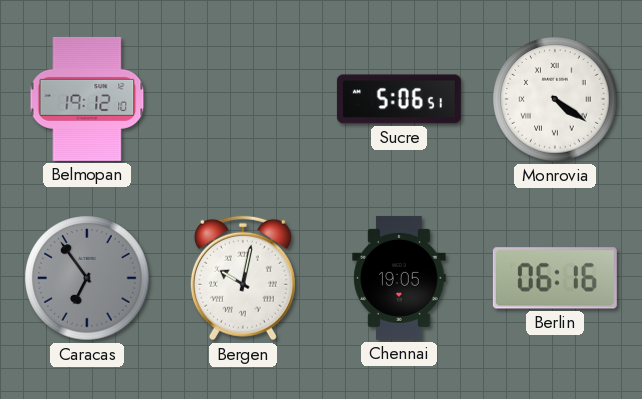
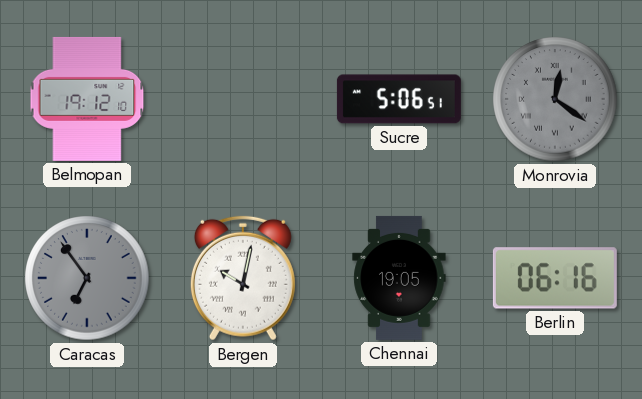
Monrovia: 4:21 -> 12:21 (555, 99)
Monrovia dial: white -> grey (555, 99)
